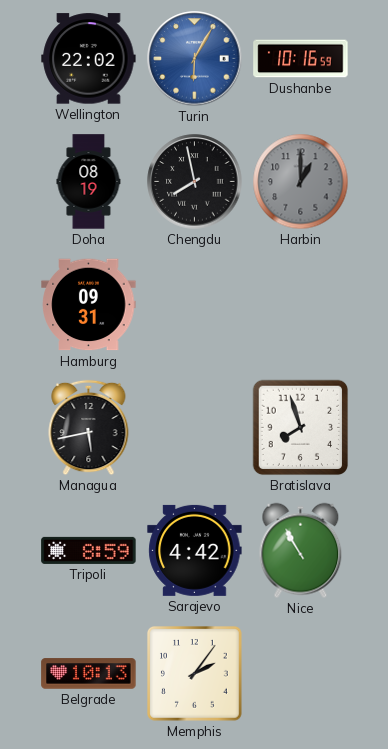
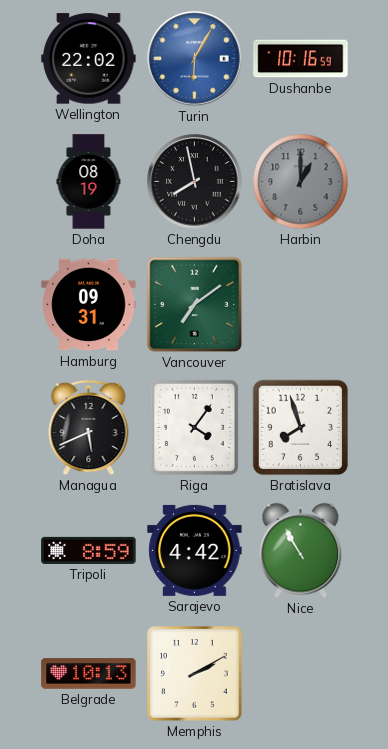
Vancouver: none -> 7:09 (195, 305)
Managua: 5:43 -> 5:41 (89, 428)
Riga: none -> 4:06 (194, 427)
Memphis: 2:06 -> 2:10 (195, 674)
